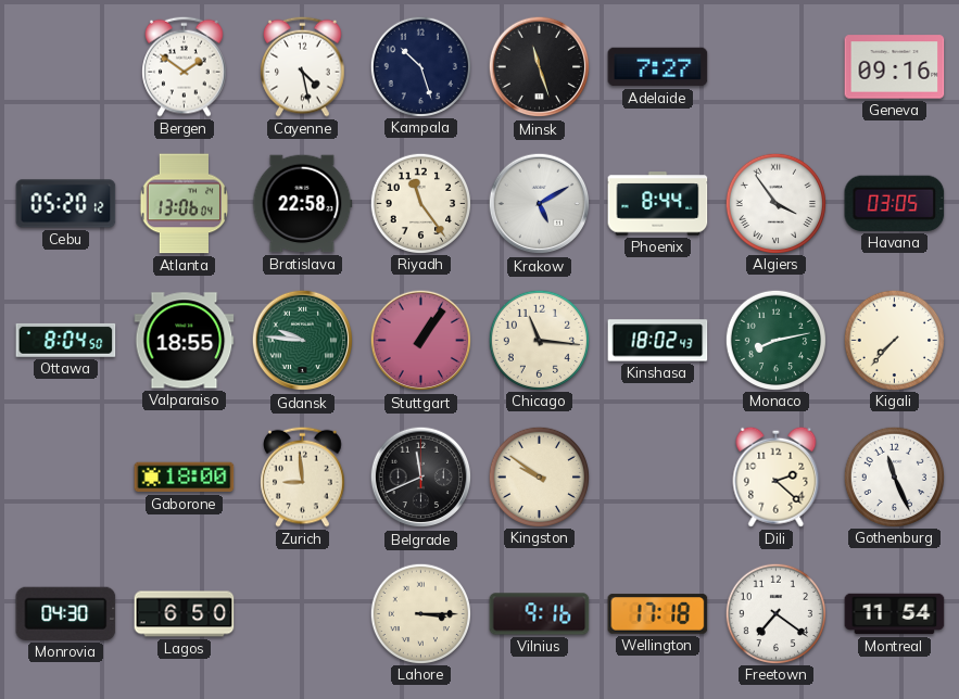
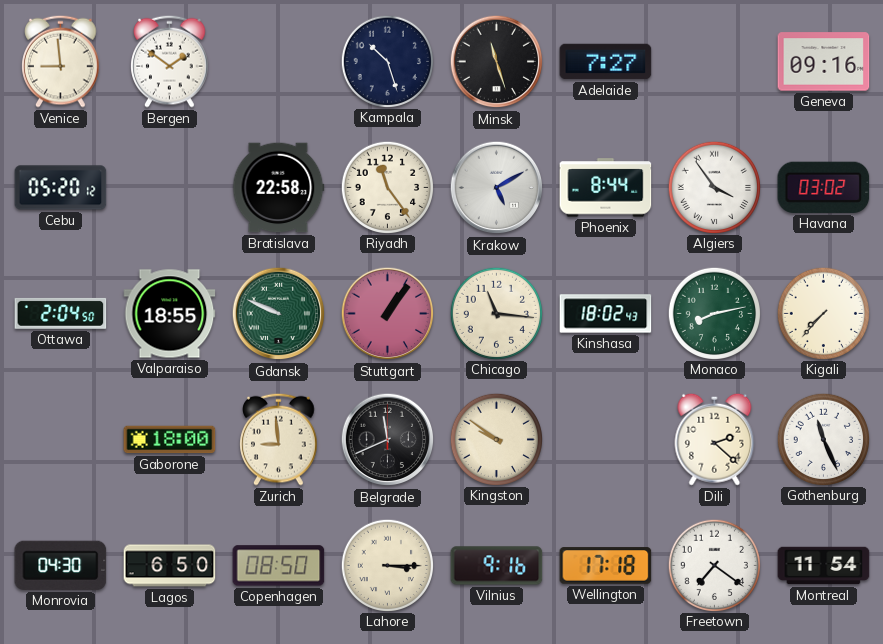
Venice: none -> 8:59 (61, 61)
Cayenne: 4:28 -> none (303, 66)
Atlanta: 13:06 -> none (185, 204)
Havana: 03:05 -> 03:02 (824, 187)
Ottawa: 8:04 -> 2:04 (61, 313)
Gdansk: 9:46 -> 9:49 (279, 314)
Copenhagen: none -> 08:50 (279, 566)
